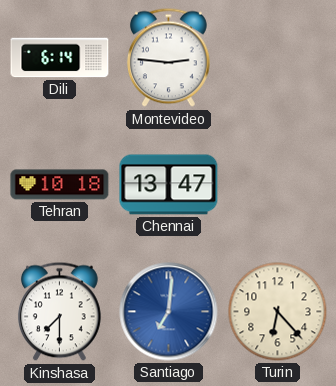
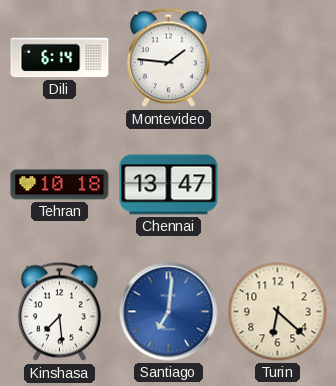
Montevideo: 2:46 -> 1:46 (169, 58)
Kinshasa: 7:30 -> 7:29 (60, 312)
Turin: 6:23 -> 6:22 (278, 312)
